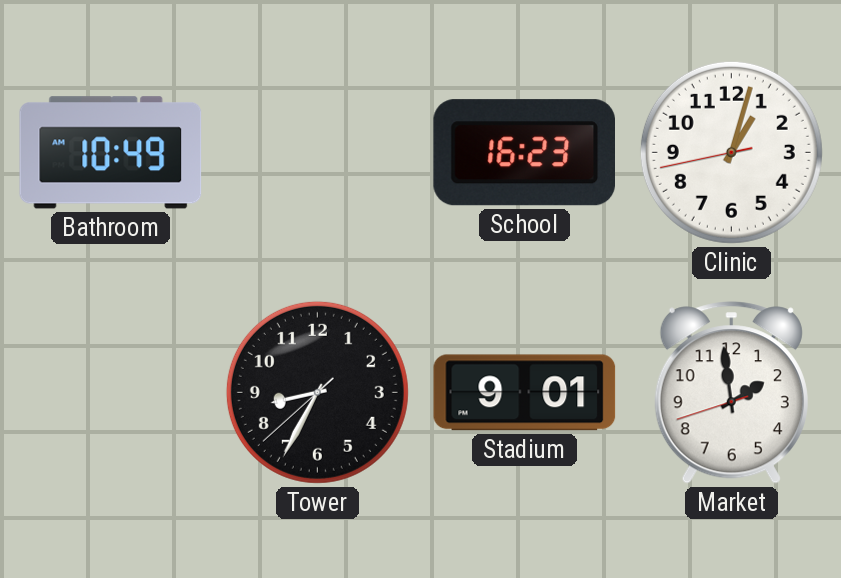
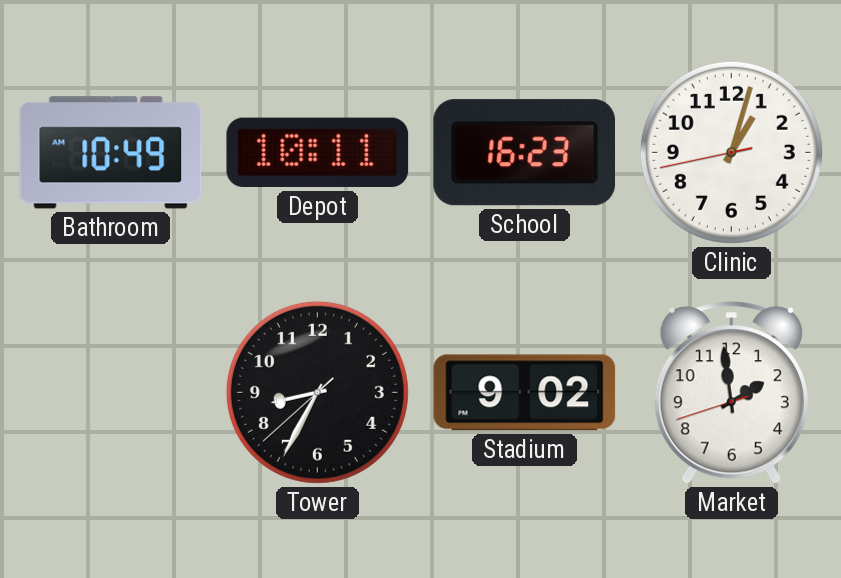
Depot: none -> 10:11 (318, 153)
Stadium: 9:01 -> 9:02 (525, 393)
